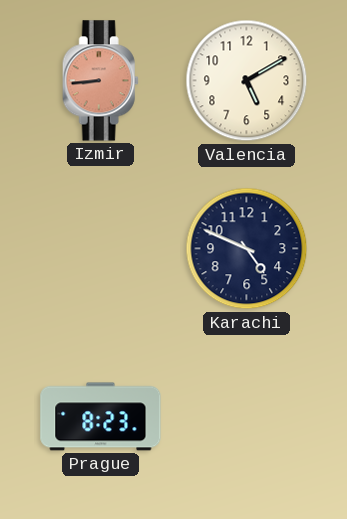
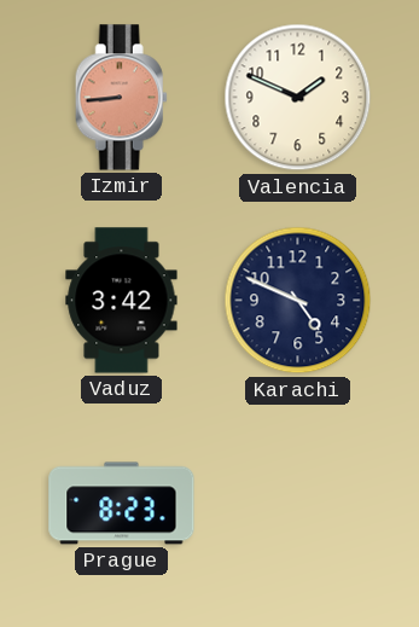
Valencia: 5:10 -> 1:49 (298, 98)
Vaduz: none -> 3:42 (122, 301)
